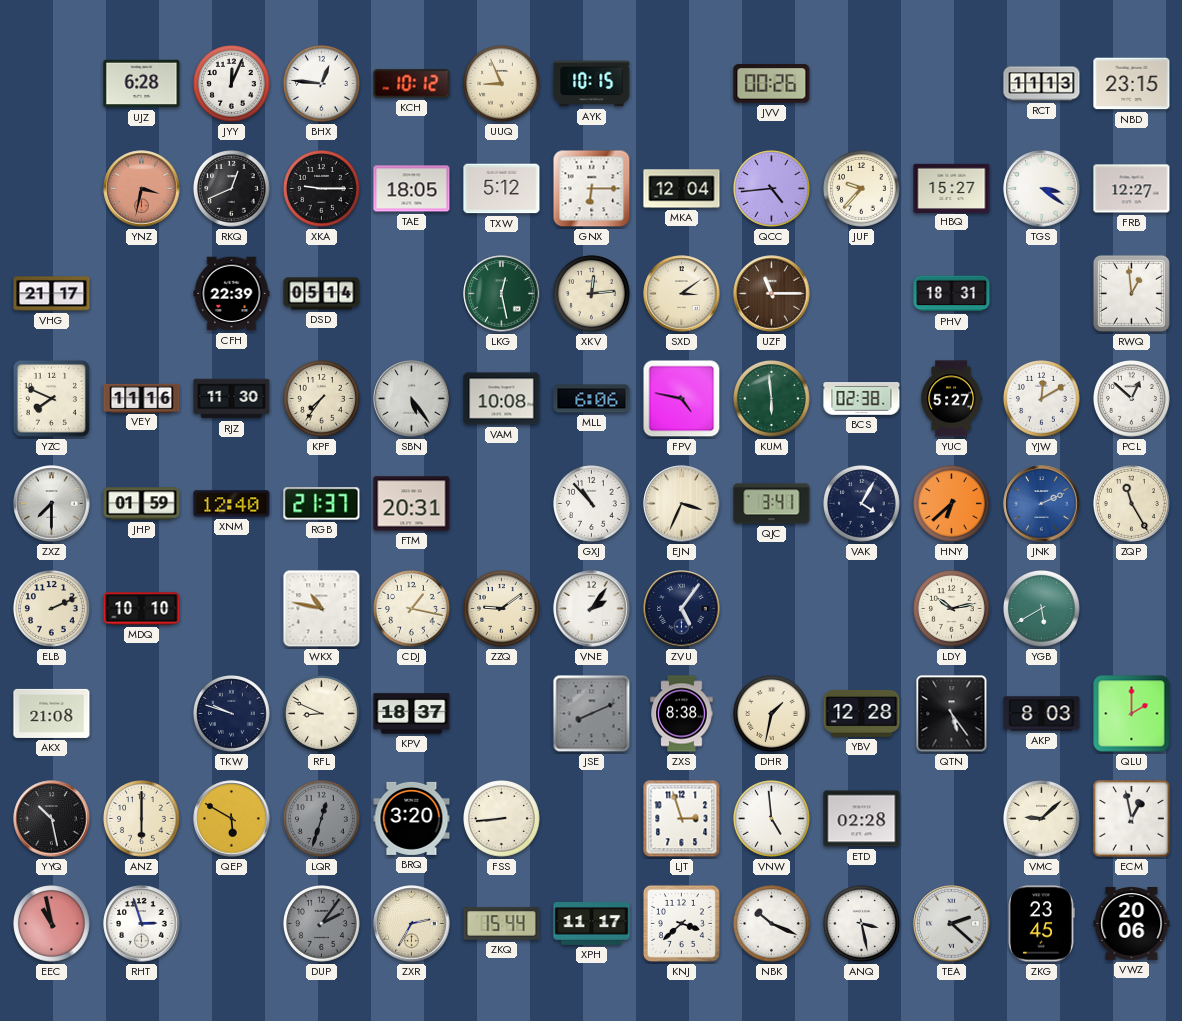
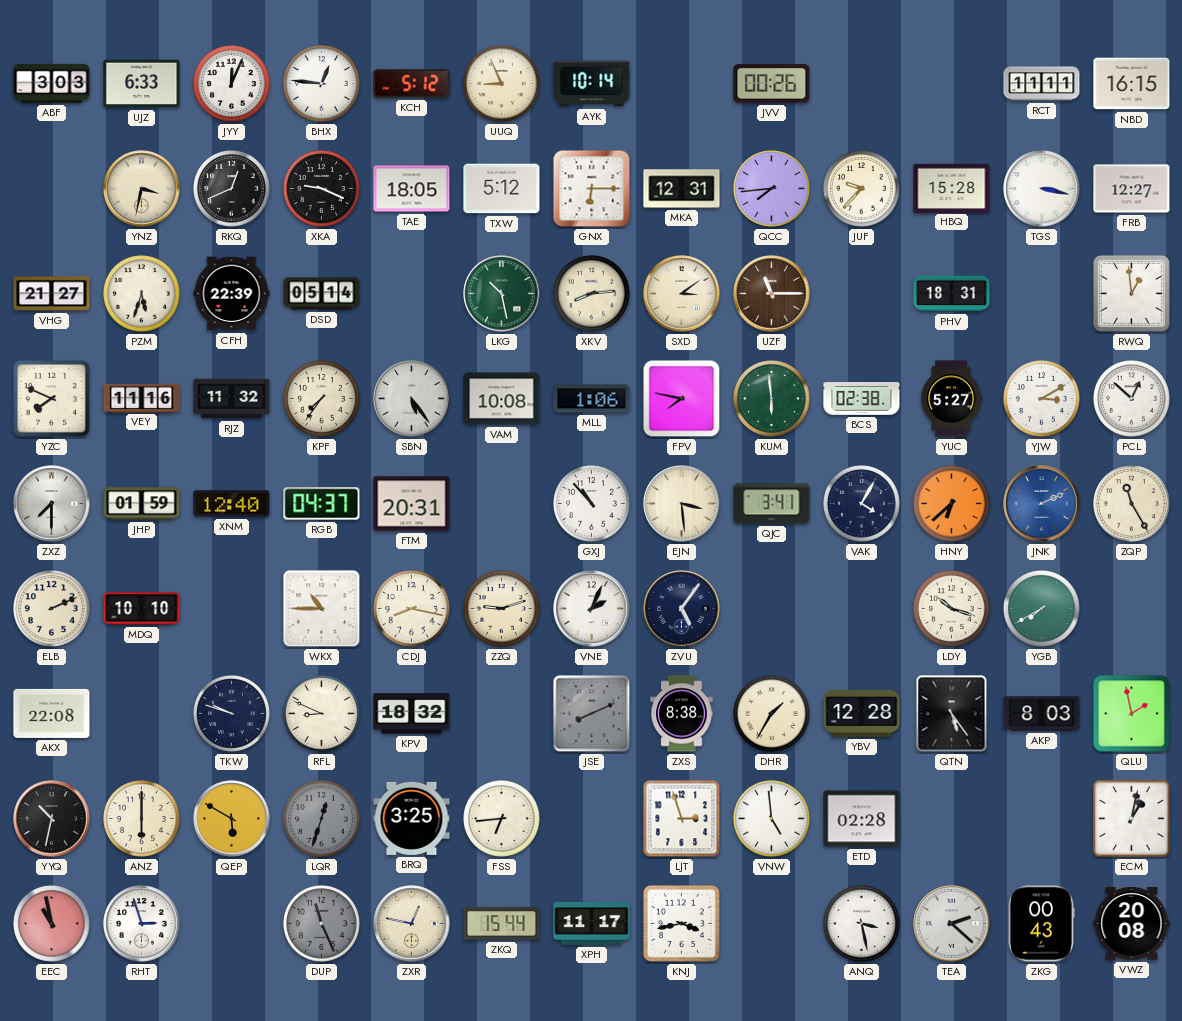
ABF: none -> 3:03 (52, 83)
UJZ: 6:28 -> 6:33 (142, 84)
KCH: 10:12 -> 5:12 (412, 84)
AYK: 10:15 -> 10:14 (592, 84)
RCT: 11:13 -> 11:11 (1042, 84)
NBD: 23:15 -> 16:15 (1132, 84)
YNZ dial: salmon -> cream (142, 189)
XKA: 9:15 -> 9:19 (322, 189)
MKA: 12:04 -> 12:31 (682, 189)
QCC: 4:44 -> 7:44 (772, 189)
HBQ: 15:27 -> 15:28 (952, 188)
TGS: 3:21 -> 3:17 (1042, 189)
VHG: 21:17 -> 21:27 (52, 294)
PZM: none -> 5:33 (142, 294)
LKG: 12:28 -> 10:28 (502, 294)
XKV: 12:14 -> 8:14 (592, 294)
RJZ: 11:30 -> 11:32 (232, 399)
MLL: 6:06 -> 1:06 (592, 399)
FPV: 4:47 -> 7:47 (682, 399)
YJW: 12:10 -> 3:10 (1042, 399)
RGB: 21:37 -> 04:37 (322, 504)
EJN: 3:34 -> 3:29 (682, 504)
WKX: 10:47 -> 10:45 (322, 609)
CDJ: 1:17 -> 8:17 (412, 609)
ZZQ: 9:09 -> 9:12 (502, 609)
VNE: 2:06 -> 2:04 (592, 609)
LDY: 10:13 -> 10:18 (952, 609)
YGB: 5:40 -> 7:40 (1042, 609)
AKX: 21:08 -> 22:08 (52, 713)
KPV: 18:37 -> 18:32 (412, 714)
DHR: 1:32 -> 1:35 (772, 714)
QLU: 2:00 -> 1:58 (1132, 714)
YYQ: 10:28 -> 10:32 (52, 819)
BRQ: 3:20 -> 3:25 (412, 818)
FSS: 8:44 -> 6:44 (502, 819)
VMC: 9:08 -> none (1042, 819)
ECM: 12:58 -> 1:02 (1132, 819)
DUP: 2:06 -> 11:26 (322, 924)
ZXR: 2:35 -> 12:47 (412, 924)
KNJ: 3:38 -> 3:43 (681, 923)
NBK: 10:19 -> none (772, 924)
ZKG: 23:45 -> 00:43 (1041, 924)
VWZ: 20:06 -> 20:08 (1132, 924)
